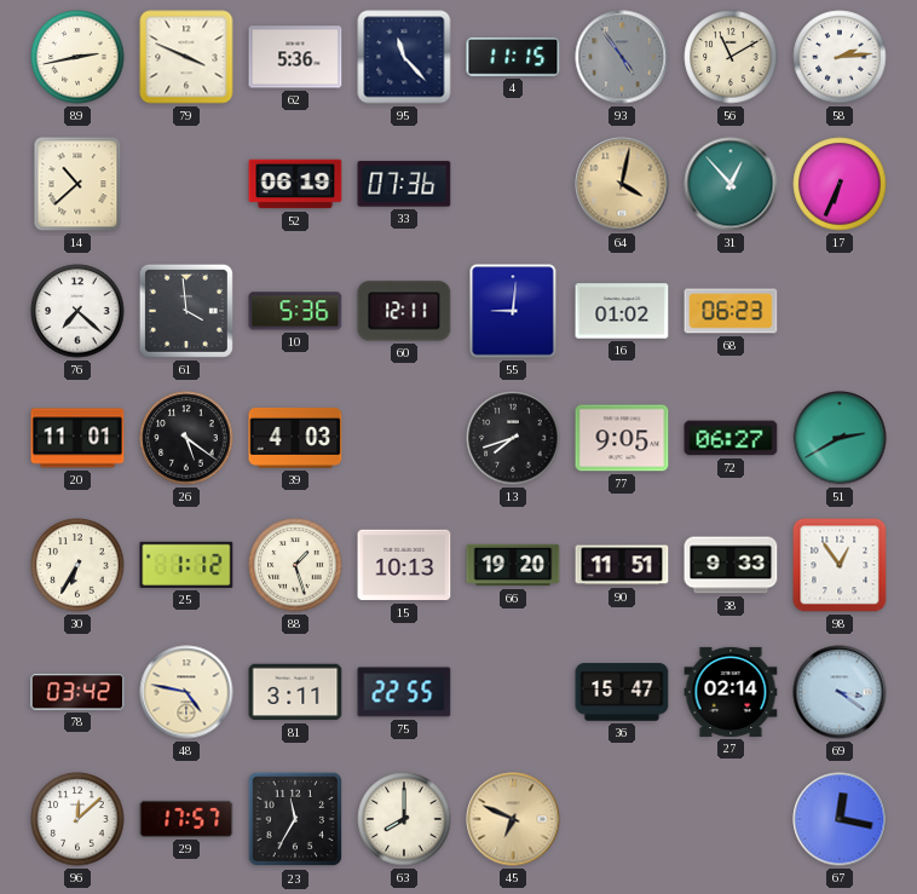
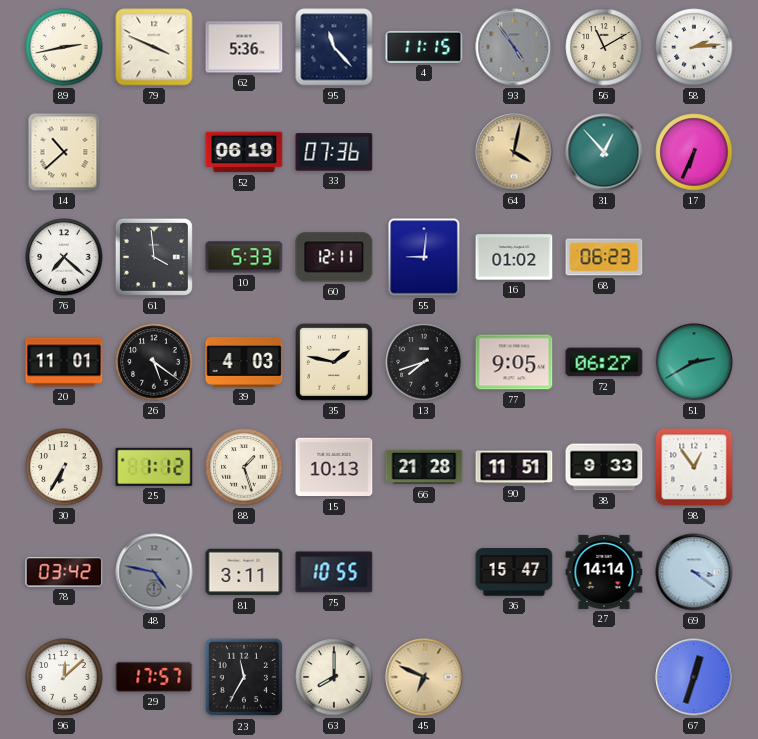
10: 5:36 -> 5:33 (244, 257)
35: none -> 1:47 (334, 363)
66: 19:20 -> 21:28 (424, 467)
48 dial: cream -> grey (154, 572)
75: 22:55 -> 10:55 (334, 572)
27: 02:14 -> 14:14 (604, 572)
67: 12:17 -> 12:33 (694, 677)
